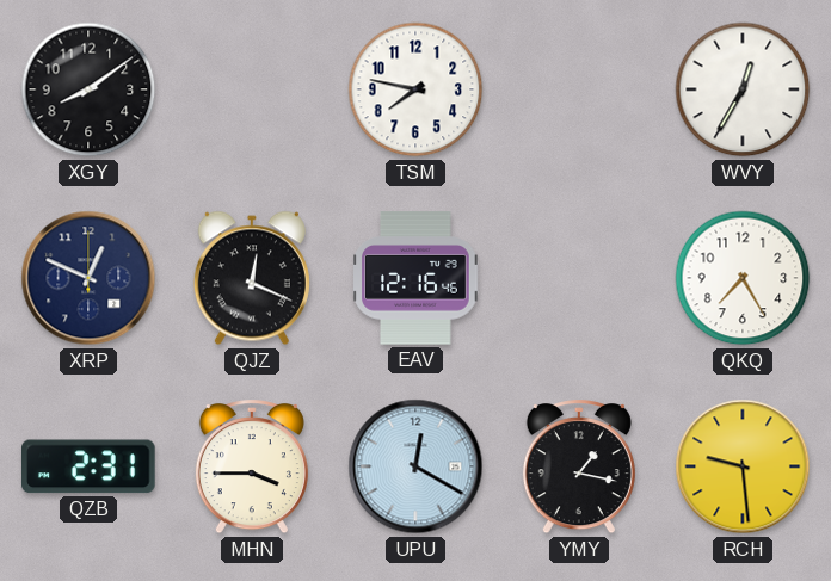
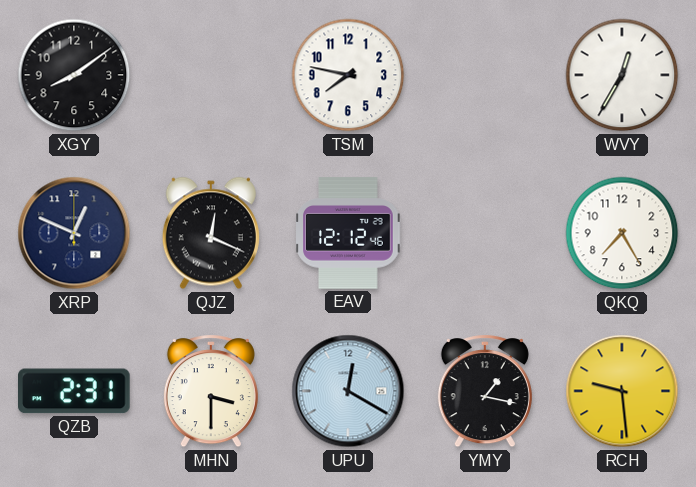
EAV: 12:16 -> 12:12 (348, 233)
MHN: 3:45 -> 3:30 (211, 392)
